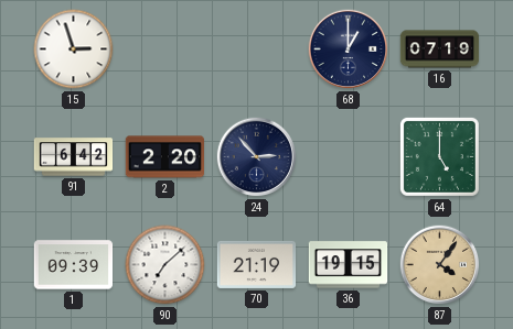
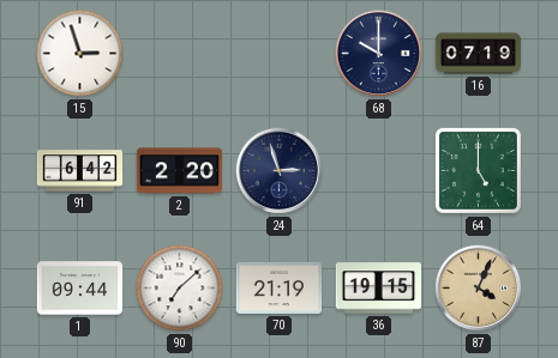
68: 1:00 -> 10:00 (379, 54)
24: 2:53 -> 2:57 (280, 171)
1: 09:39 -> 09:44 (80, 289)
87: 4:06 -> 4:04 (479, 289)
